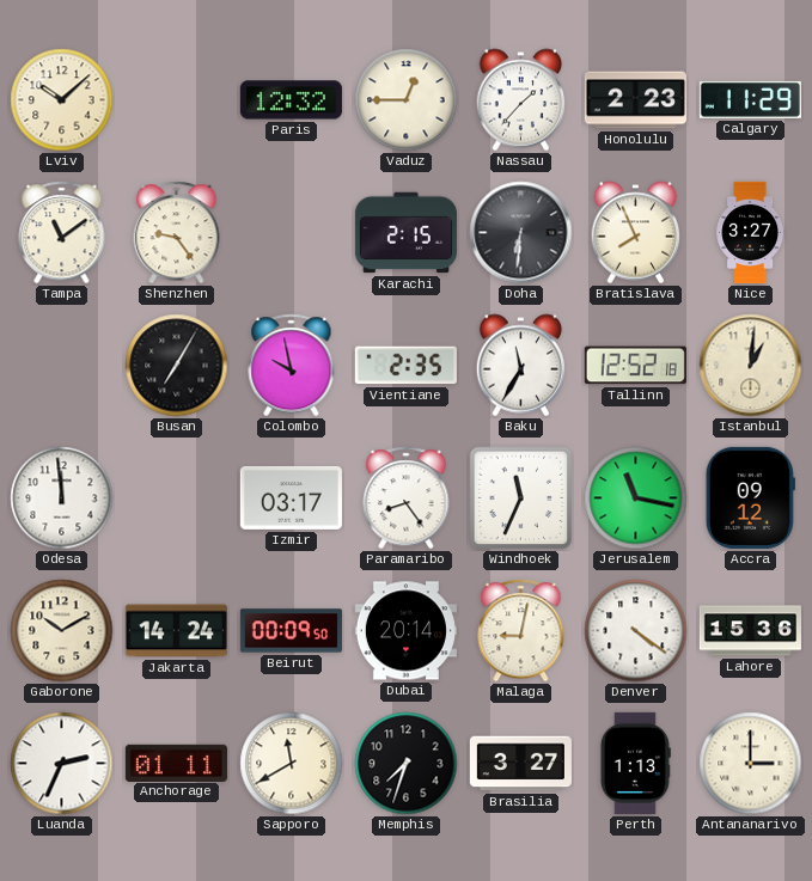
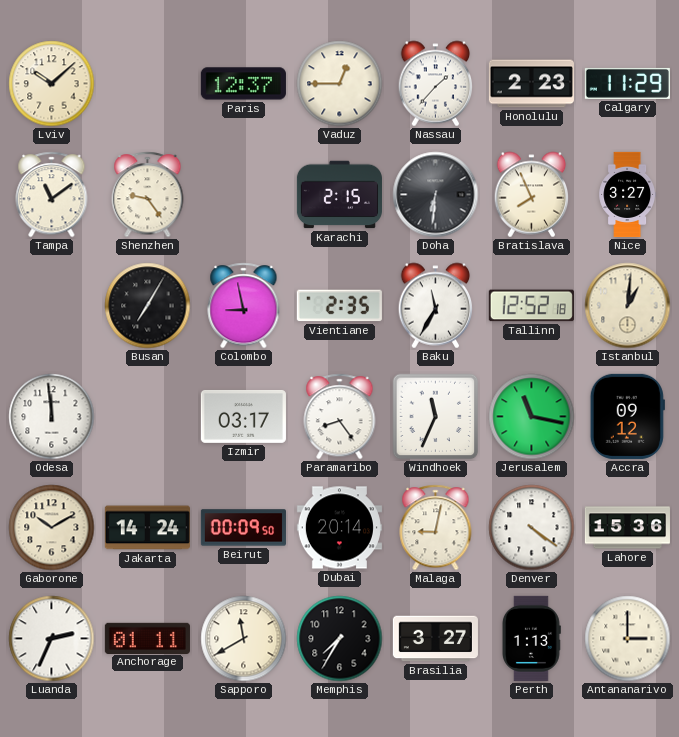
Paris: 12:32 -> 12:37 (243, 84)
Colombo: 9:58 -> 8:58 (244, 306)
Memphis: 7:33 -> 7:35 (340, 639)
